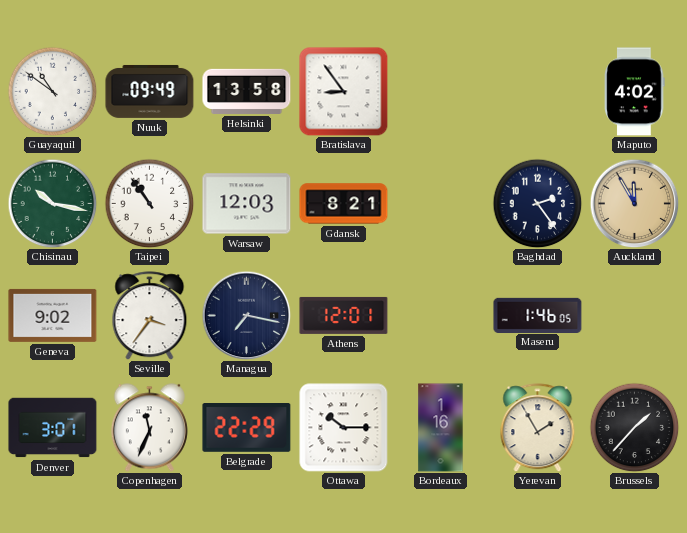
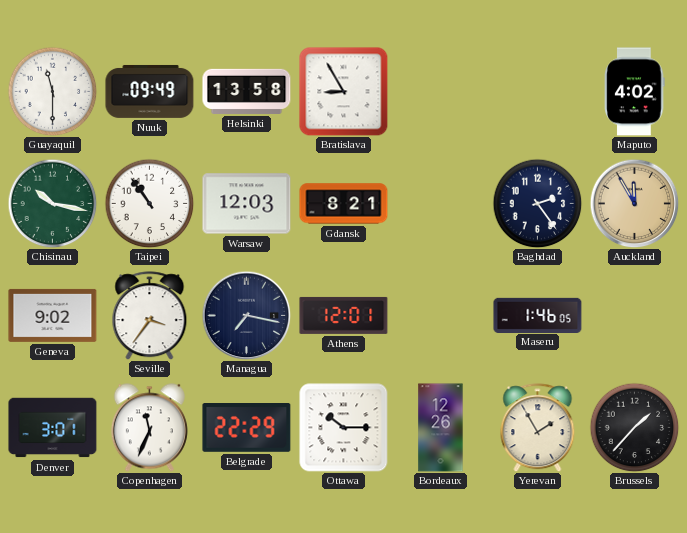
Guayaquil: 10:51 -> 11:30 (52, 91)
Bratislava: 8:54 -> 8:55 (344, 92)
Bordeaux: 1:16 -> 12:26 (441, 428)
